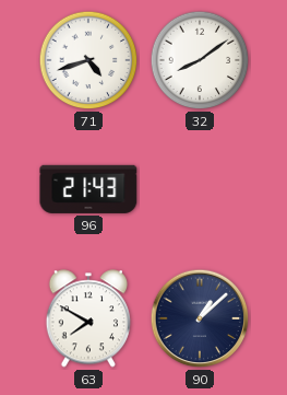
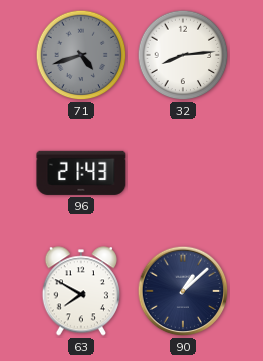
71 dial: white -> grey (81, 55)
32: 8:09 -> 8:14 (183, 55)
